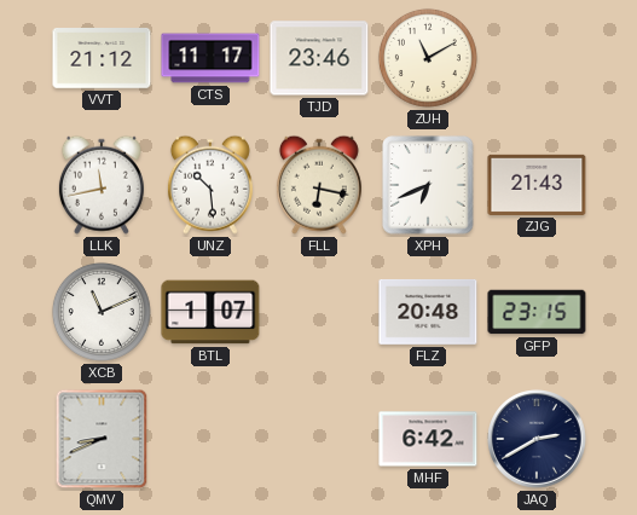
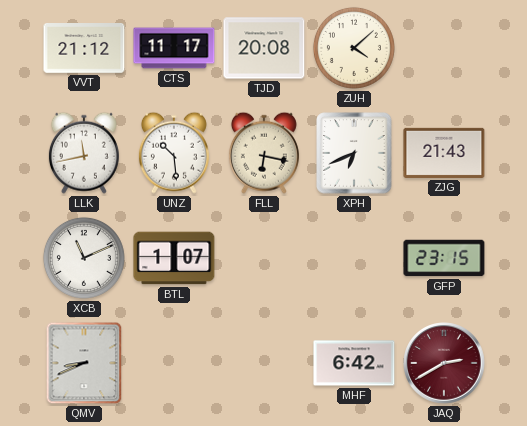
TJD: 23:46 -> 20:08 (264, 48)
ZUH: 11:10 -> 4:08 (354, 48)
FLZ: 20:48 -> none (428, 312)
JAQ dial: navy -> burgundy (444, 363)
